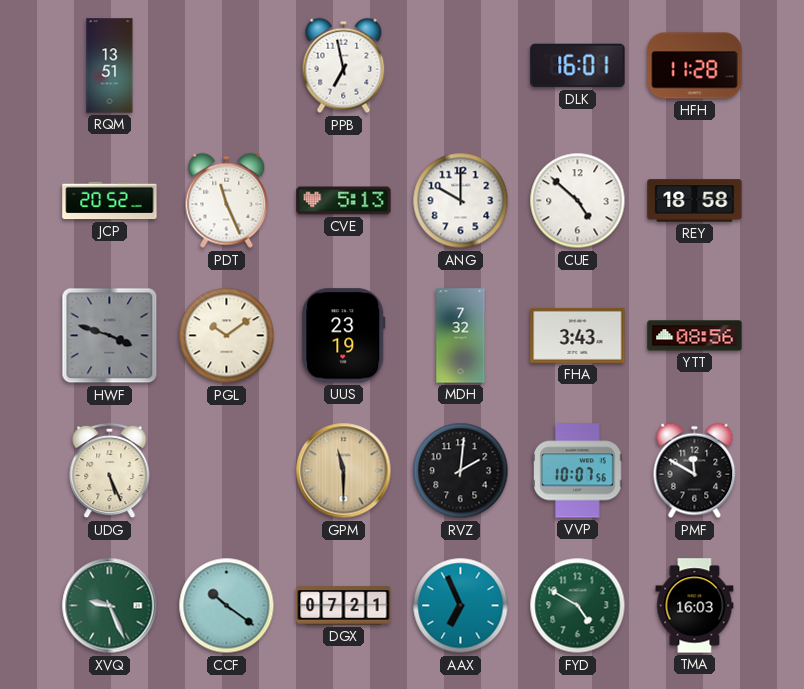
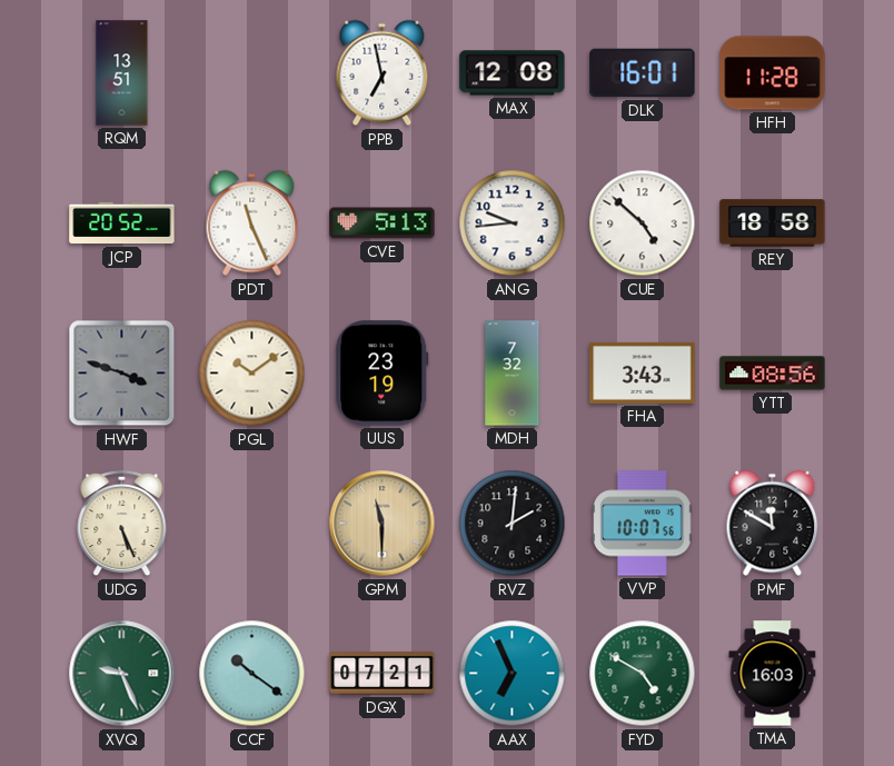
MAX: none -> 12:08 (513, 73)
ANG: 10:00 -> 9:44 (513, 223)
